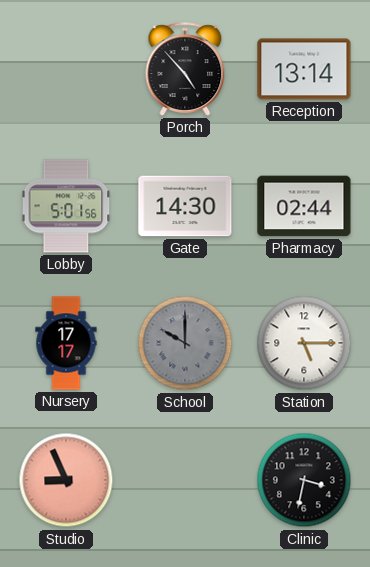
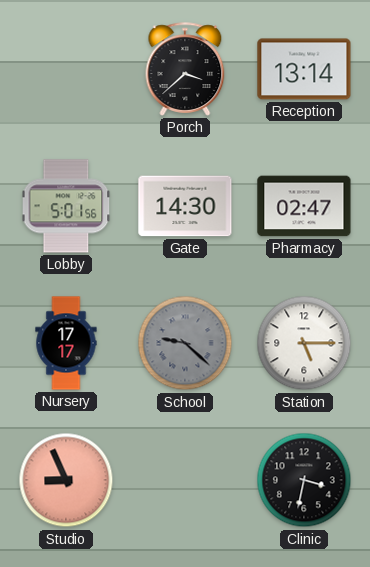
Porch: 4:53 -> 3:38 (185, 69)
Pharmacy: 02:44 -> 02:47 (304, 206)
School: 10:00 -> 9:22 (185, 343)
